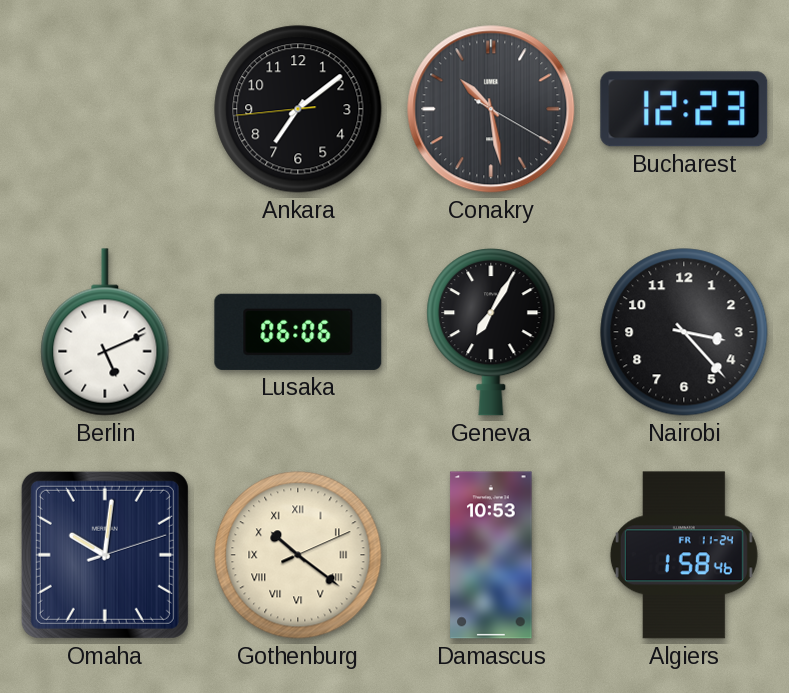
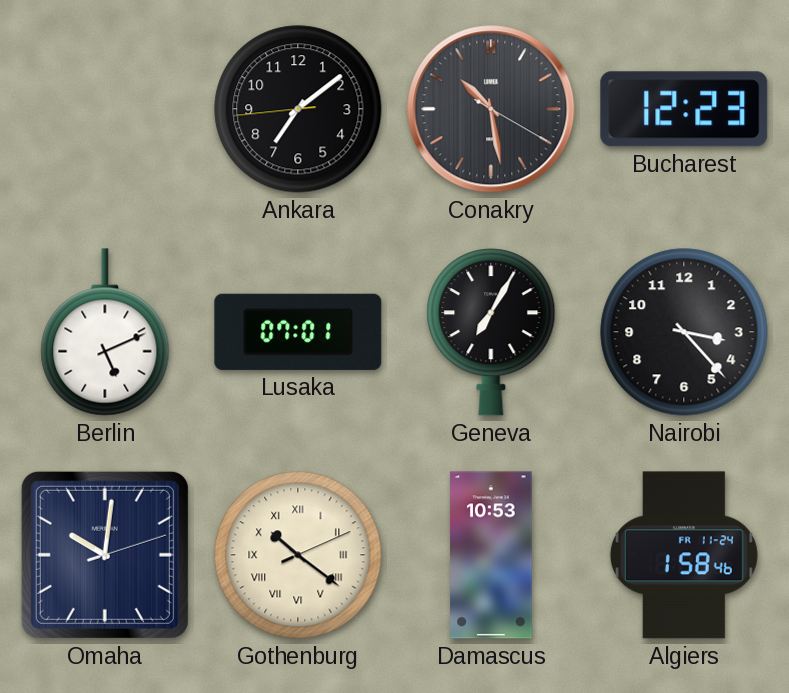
Lusaka: 06:06 -> 07:01 (298, 332)
